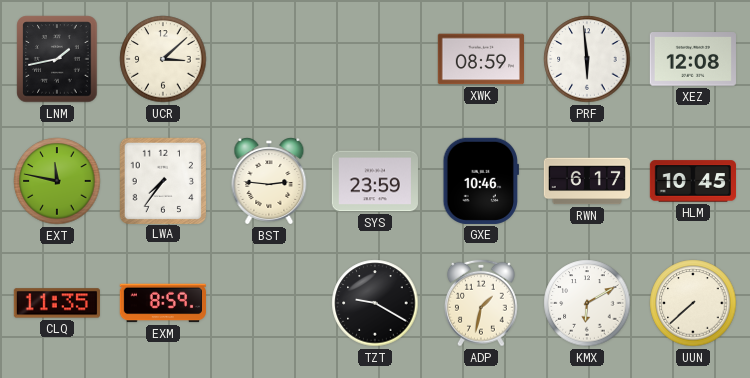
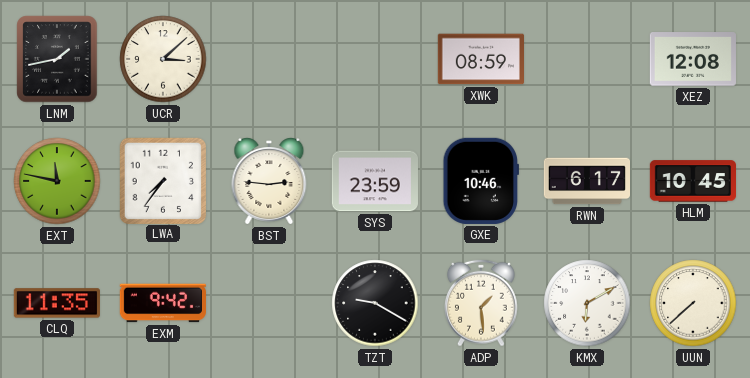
PRF: 5:59 -> none (587, 59)
EXM: 8:59 -> 9:42 (162, 303)
ADP: 1:32 -> 1:29 (481, 303)
